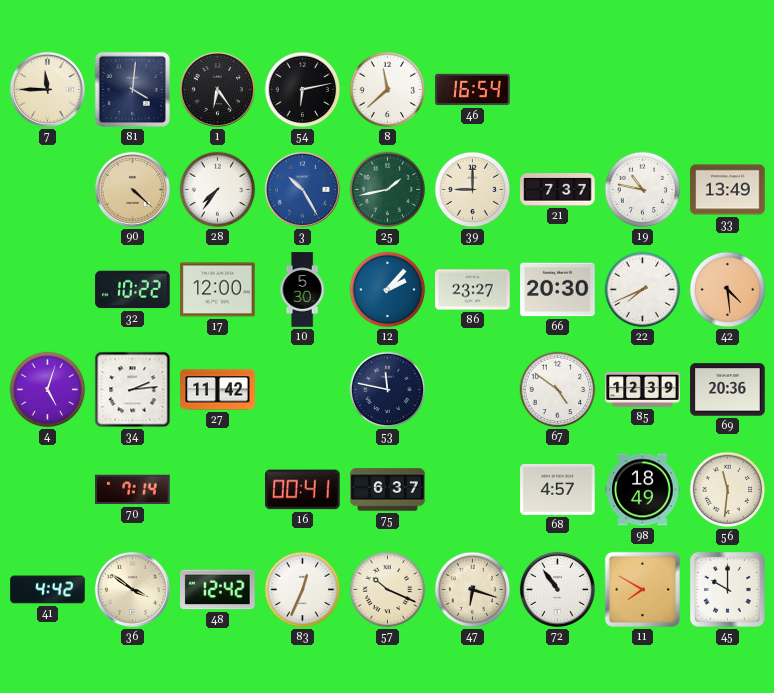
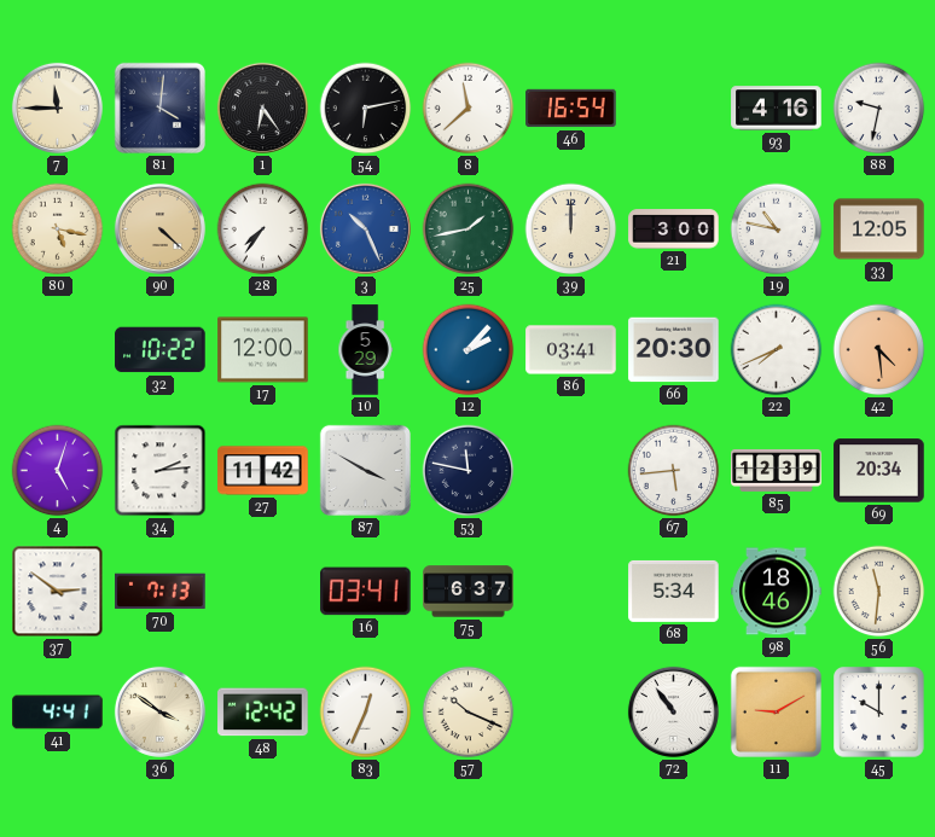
93: none -> 4:16 (777, 109)
88: none -> 9:32 (879, 109)
80: none -> 5:17 (58, 229)
3: 10:25 -> 10:26 (365, 228)
39: 9:00 -> 12:00 (571, 229)
21: 7:37 -> 3:00 (674, 229)
33: 13:49 -> 12:05 (879, 229)
10: 5:30 -> 5:29 (365, 350)
86: 23:27 -> 03:41 (571, 350)
87: none -> 3:50 (365, 470)
67: 4:51 -> 5:44 (674, 471)
69: 20:36 -> 20:34 (879, 471)
37: none -> 2:51 (58, 592)
70: 7:14 -> 7:13 (161, 592)
16: 00:41 -> 03:41 (366, 592)
68: 4:57 -> 5:34 (674, 591)
98: 18:49 -> 18:46 (777, 592)
41: 4:42 -> 4:41 (58, 713)
47: 6:18 -> none (473, 590)
11: 7:50 -> 9:10 (776, 711)
